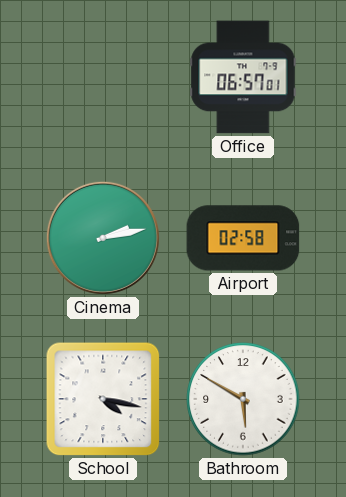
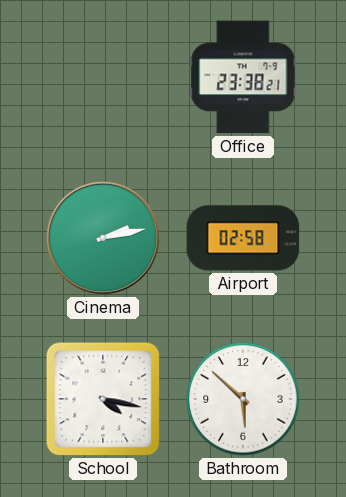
Office: 06:57 -> 23:38 (243, 77)
Bathroom: 5:50 -> 5:52 (243, 399)
